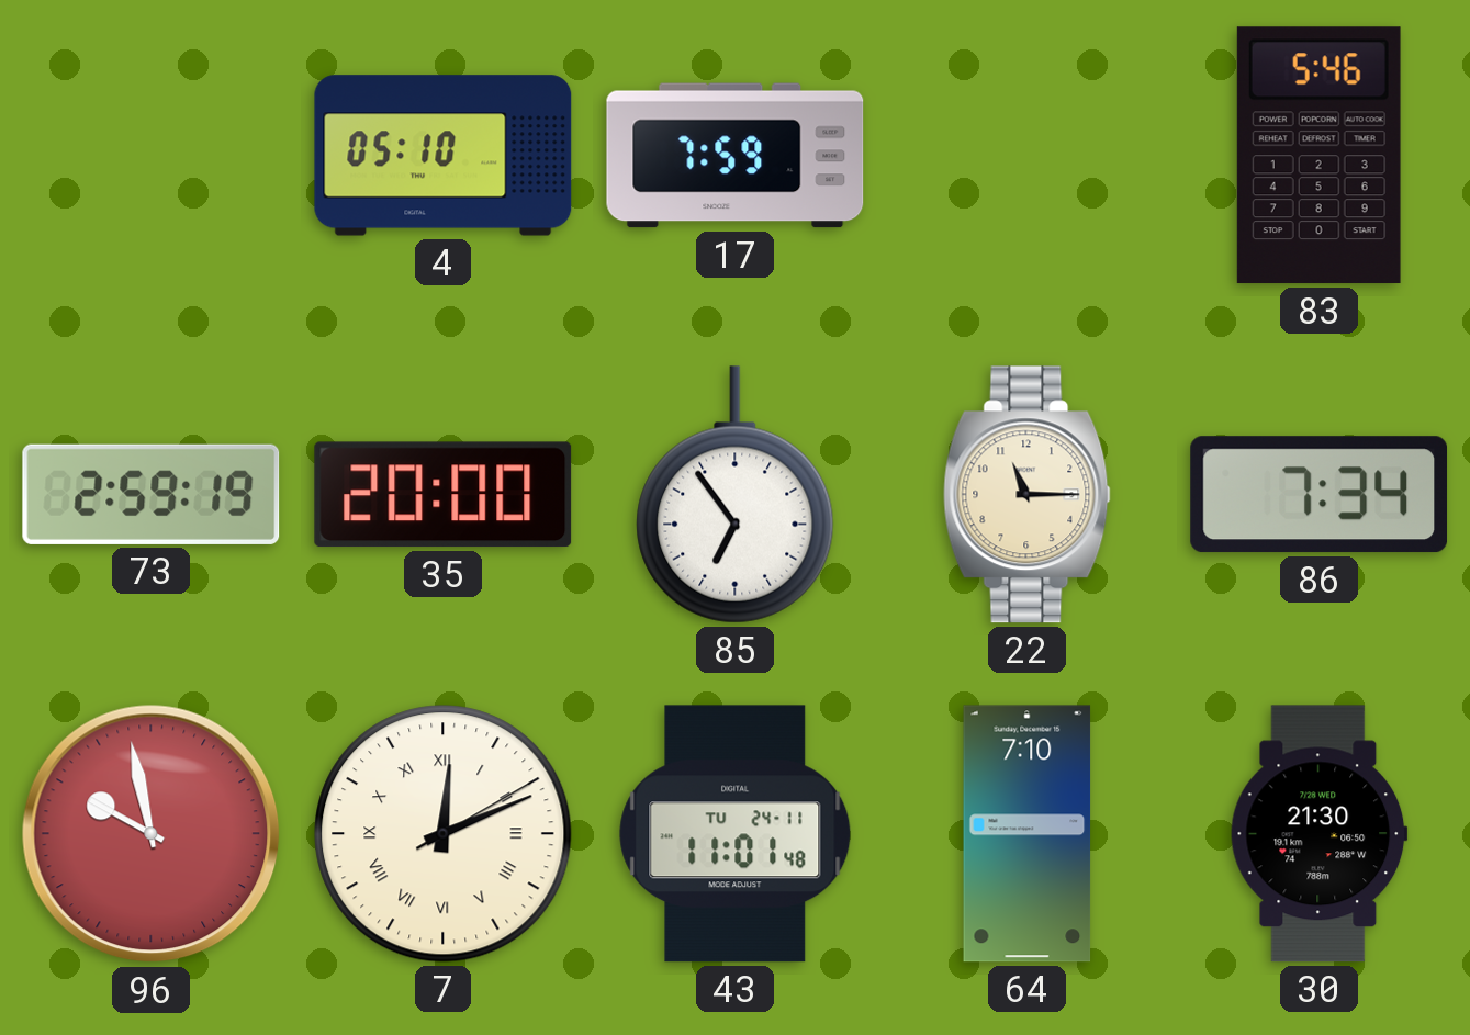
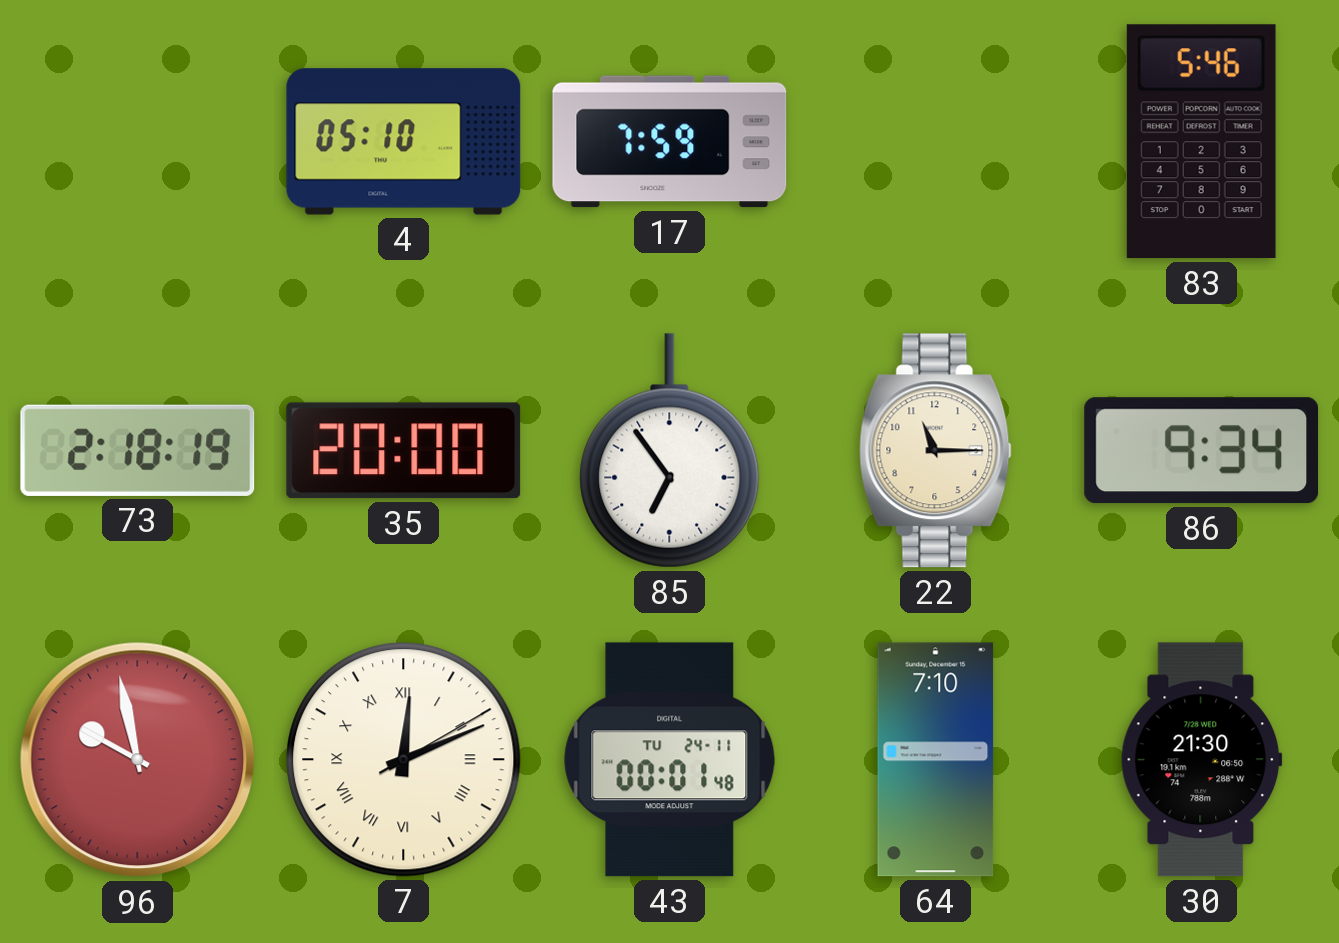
73: 2:59 -> 2:18 (138, 450)
86: 7:34 -> 9:34 (1202, 451)
43: 11:01 -> 00:01 (670, 760)
